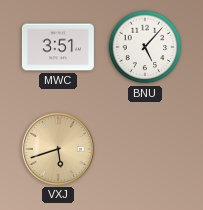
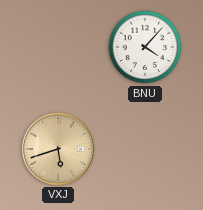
MWC: 3:51 -> none (58, 47)
BNU: 5:07 -> 4:07 (145, 47)
